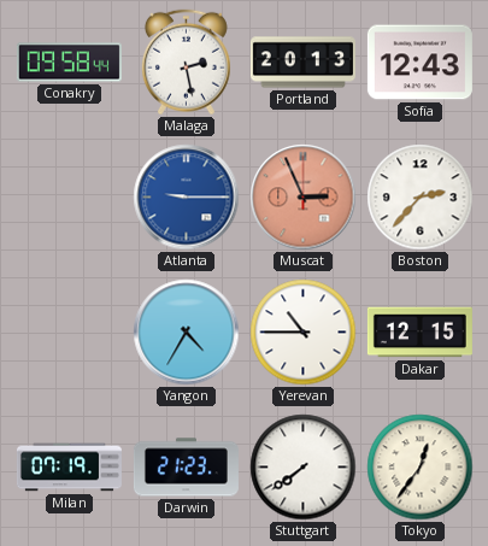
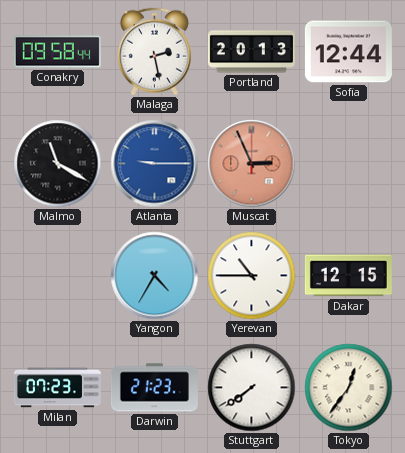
Sofia: 12:43 -> 12:44 (348, 52)
Malmo: none -> 11:20 (58, 164)
Boston: 2:37 -> none (421, 198)
Milan: 07:19 -> 07:23 (57, 388)
